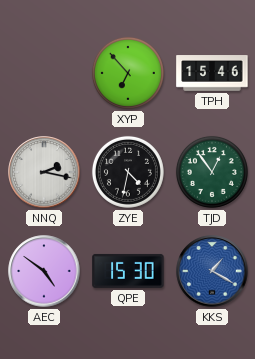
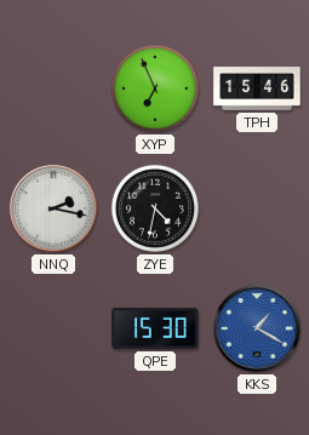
XYP: 6:53 -> 6:56 (155, 88)
TJD: 12:54 -> none (212, 172)
AEC: 4:51 -> none (44, 271)
